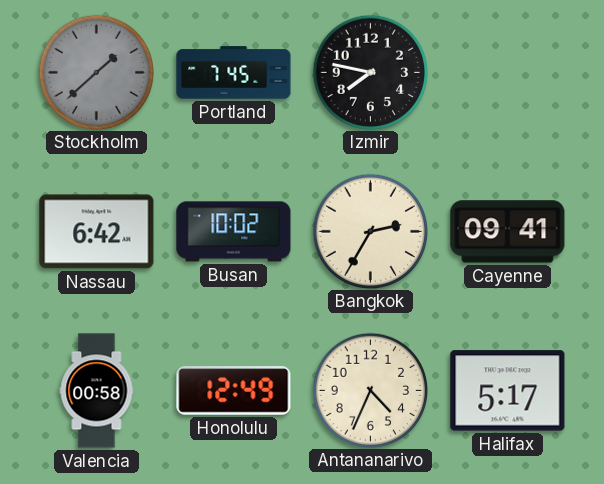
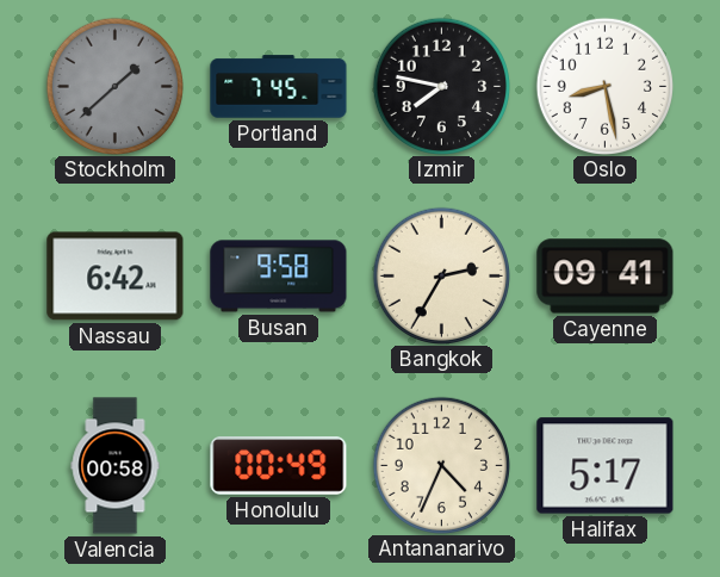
Oslo: none -> 8:28 (604, 86)
Busan: 10:02 -> 9:58 (279, 277)
Honolulu: 12:49 -> 00:49 (279, 466)
